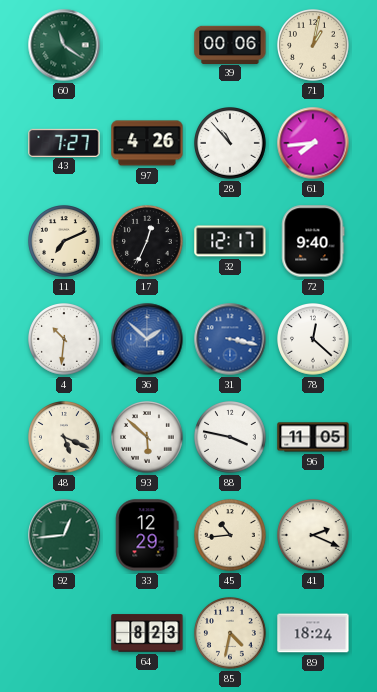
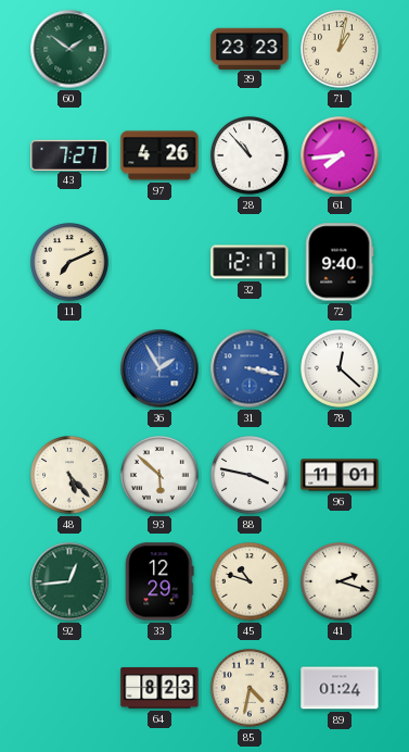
60: 11:21 -> 1:51 (69, 49)
39: 00:06 -> 23:23 (250, 48)
17: 12:34 -> none (148, 242)
4: 10:31 -> none (65, 340)
36: 1:52 -> 1:55 (159, 368)
48: 5:19 -> 5:23 (71, 476)
96: 11:05 -> 11:01 (340, 475)
45: 10:44 -> 10:48 (251, 582)
41: 2:19 -> 2:18 (341, 582)
89: 18:24 -> 01:24 (340, 688)
